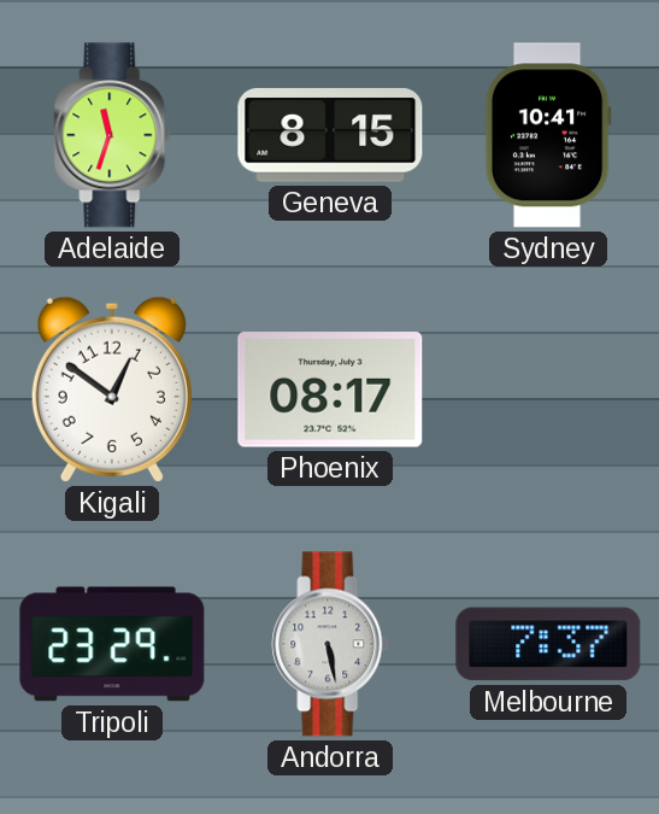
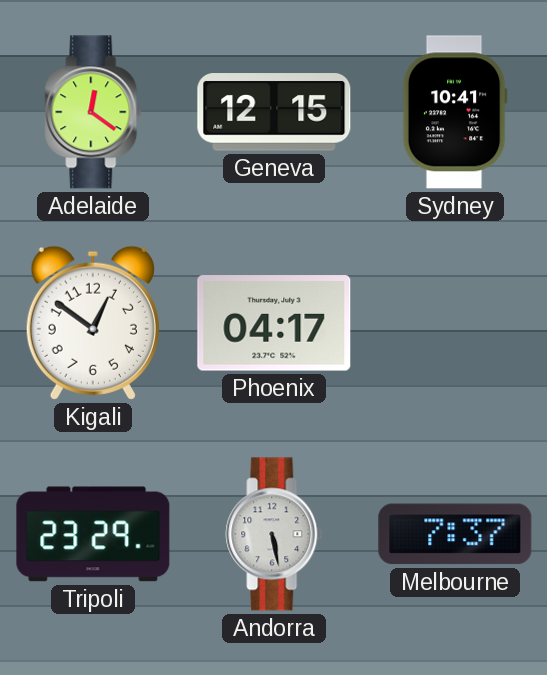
Adelaide: 11:33 -> 12:21 (93, 112)
Geneva: 8:15 -> 12:15 (274, 112)
Phoenix: 08:17 -> 04:17 (274, 323)
